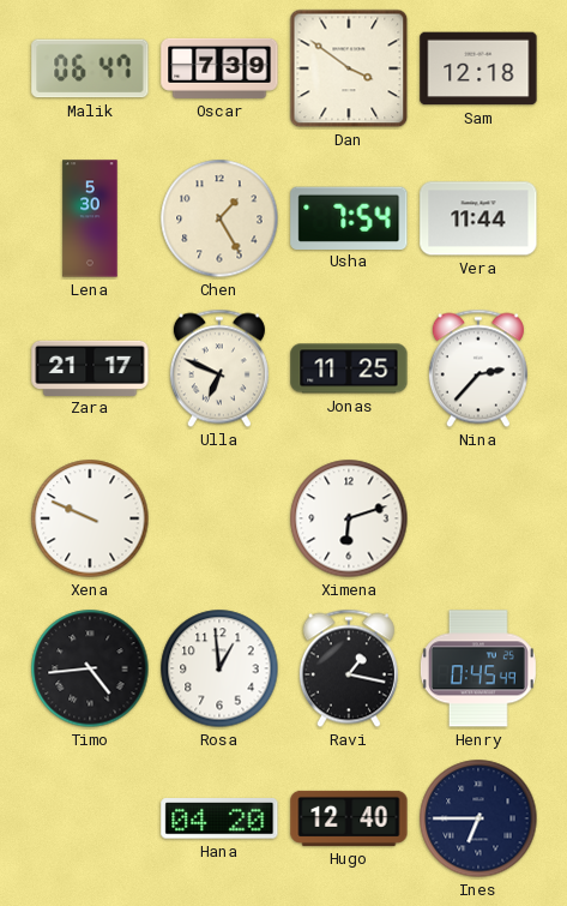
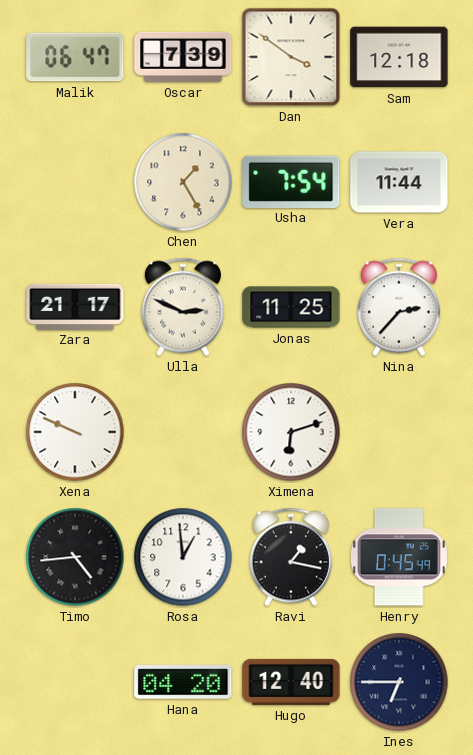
Lena: 5:30 -> none (90, 218)
Ulla: 6:49 -> 2:49 (183, 307)
